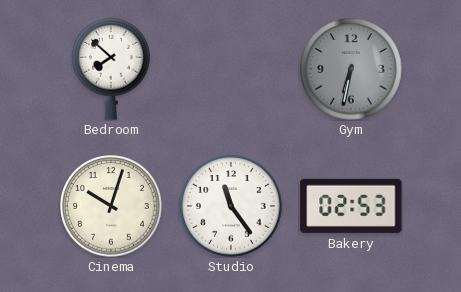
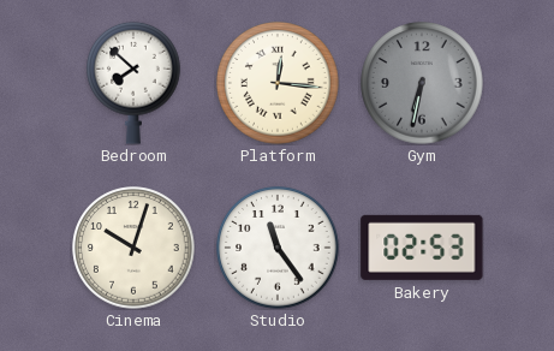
Platform: none -> 12:16 (278, 83)
